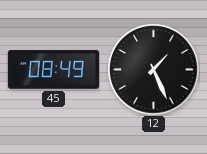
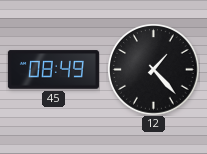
12: 1:26 -> 1:23 (153, 69)
